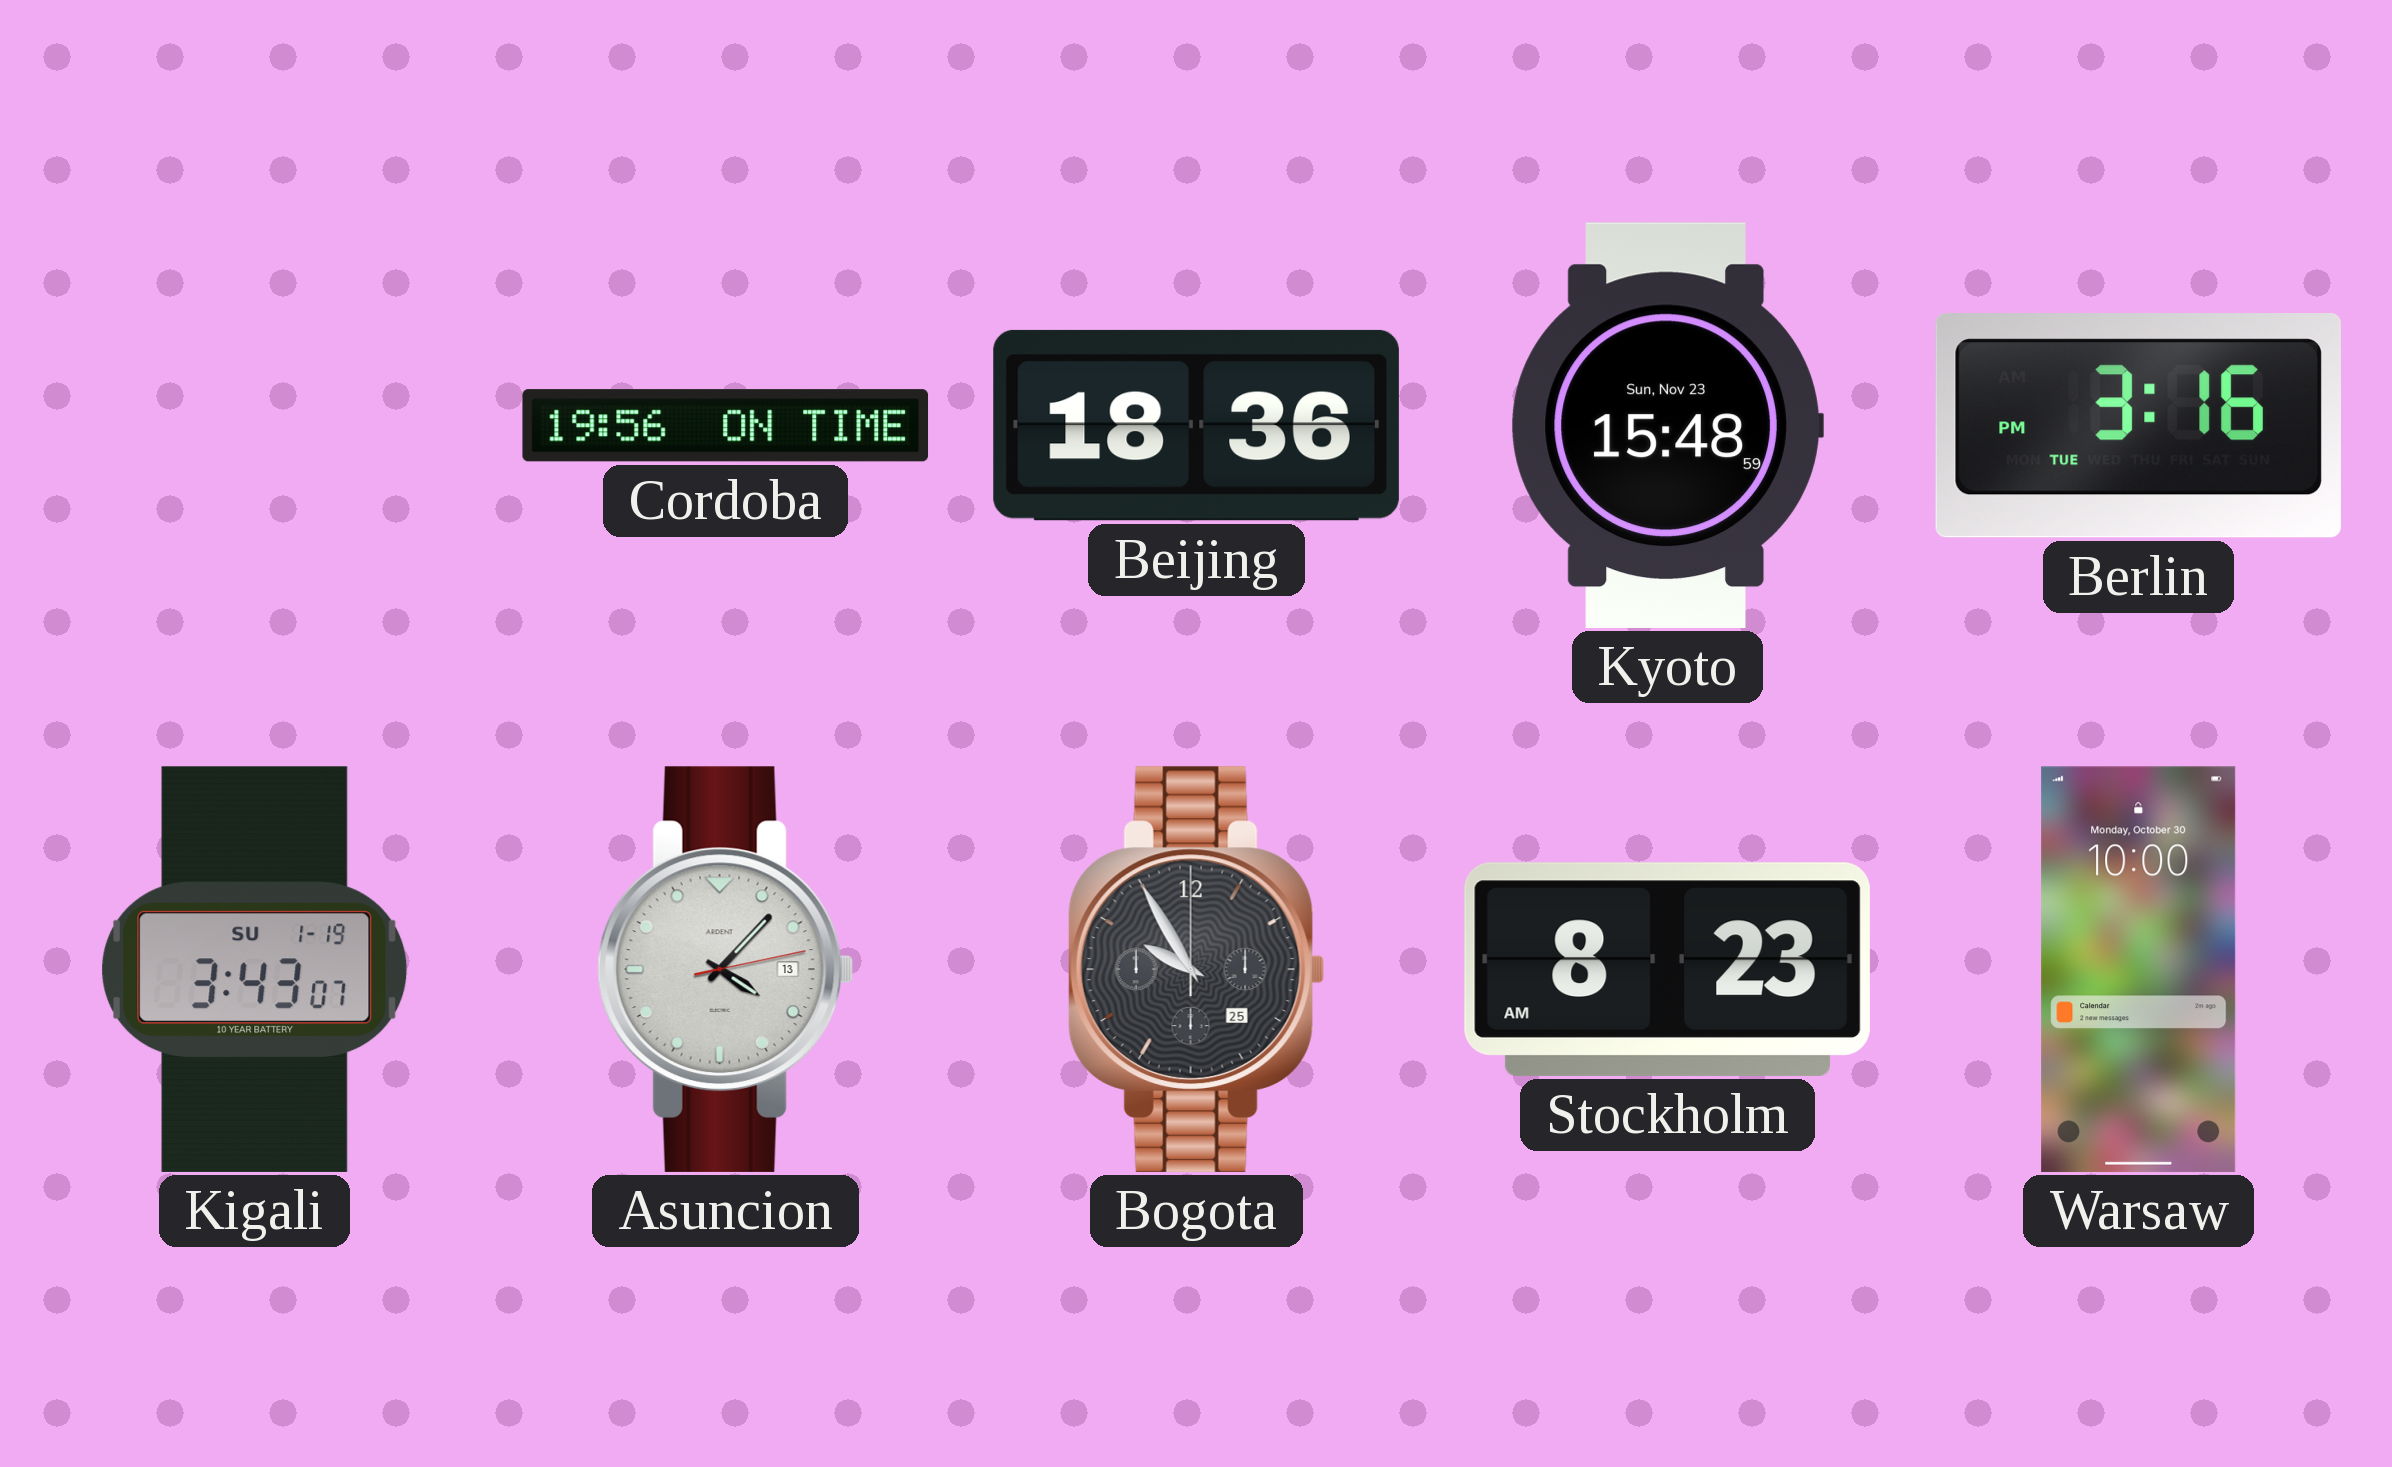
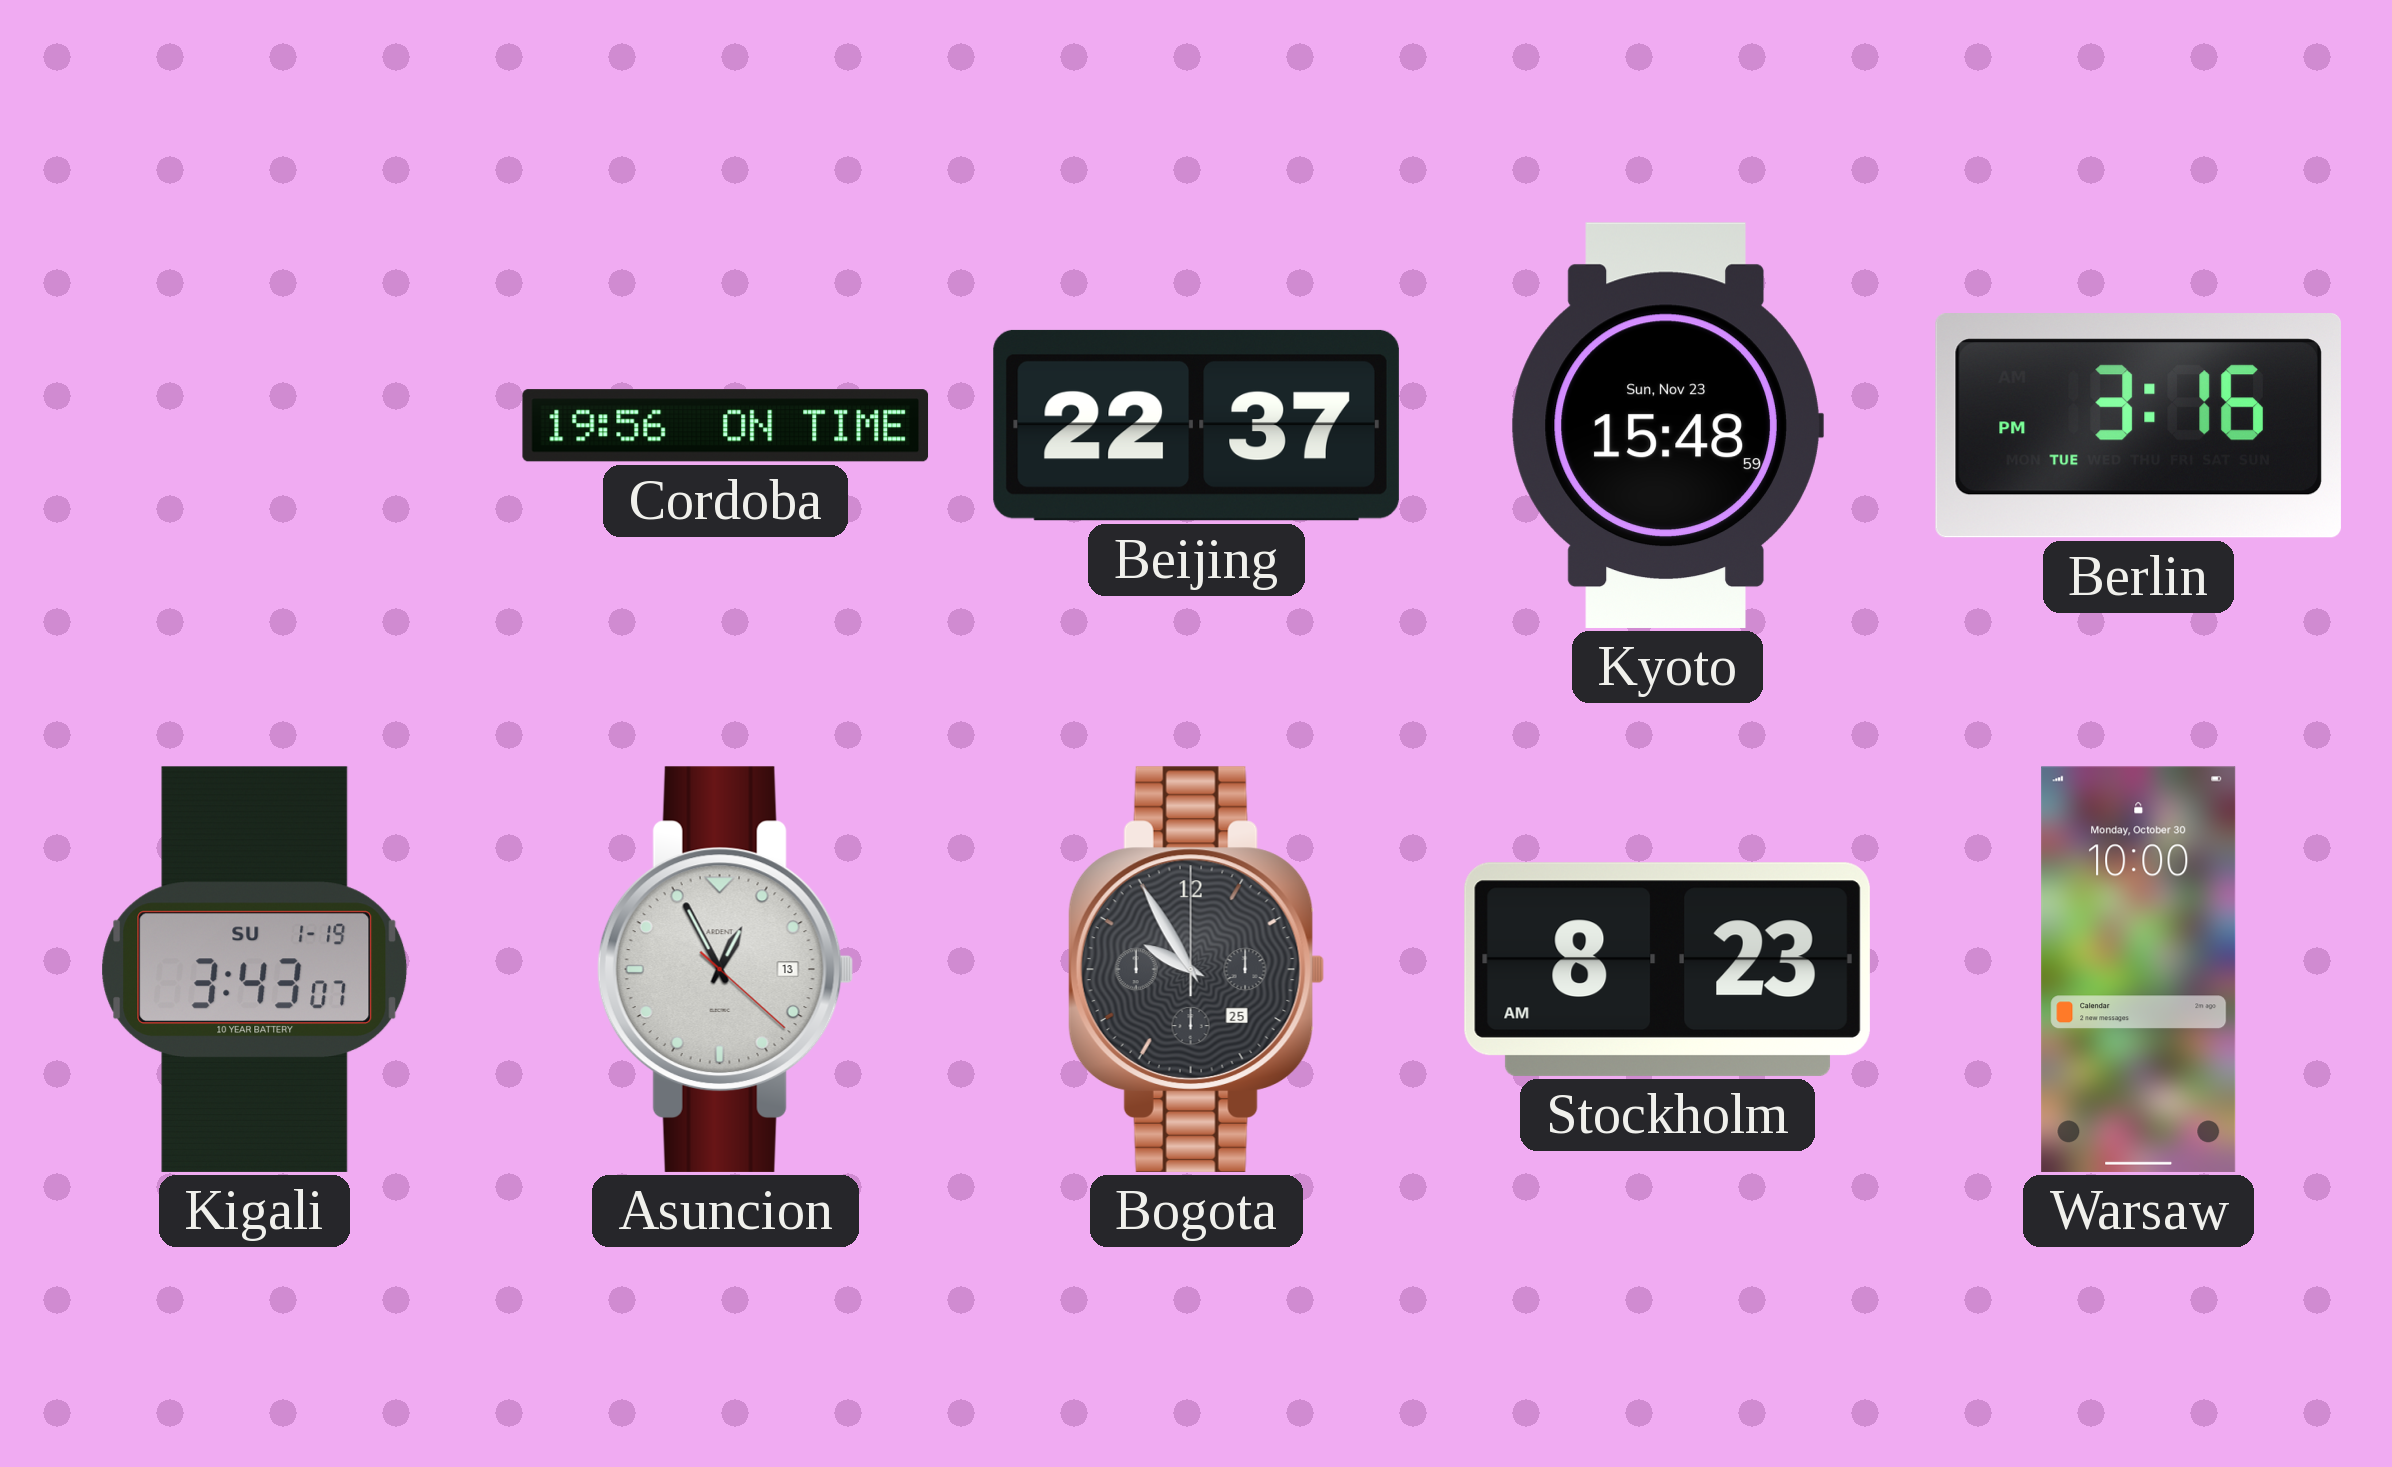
Beijing: 18:36 -> 22:37 (1196, 425)
Asuncion: 4:07 -> 12:55 (725, 969)
